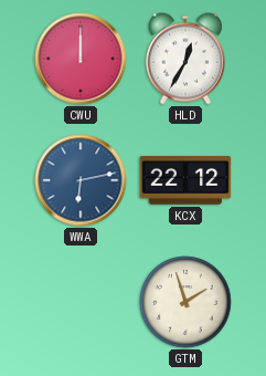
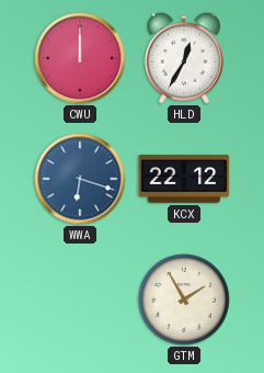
WWA: 6:13 -> 6:18 (80, 179)
GTM: 1:57 -> 1:55 (184, 299)
